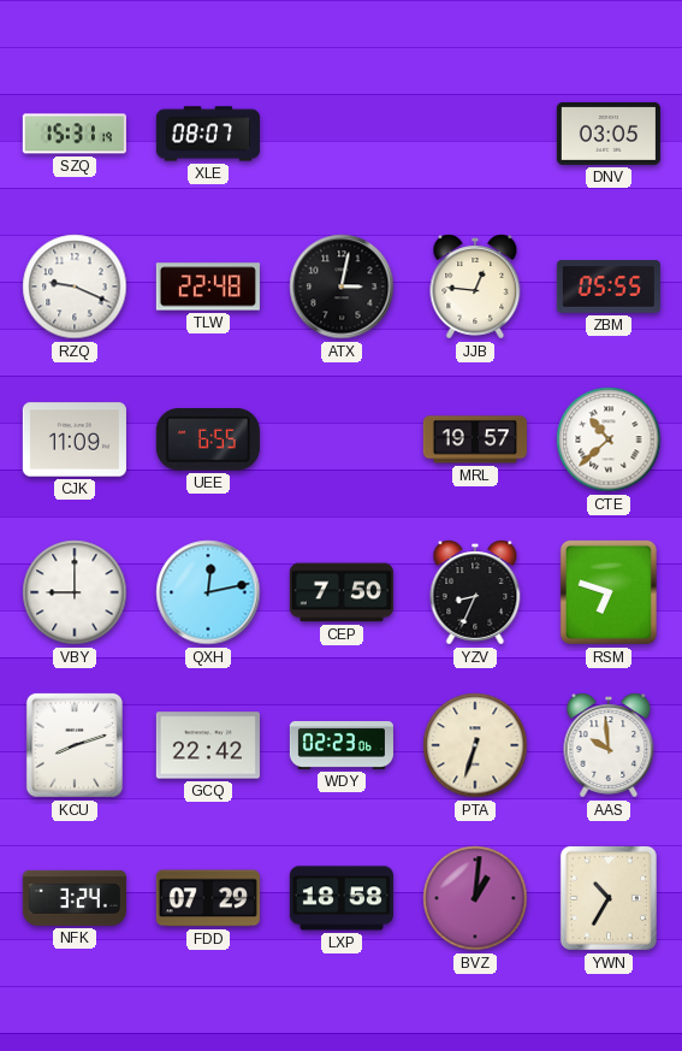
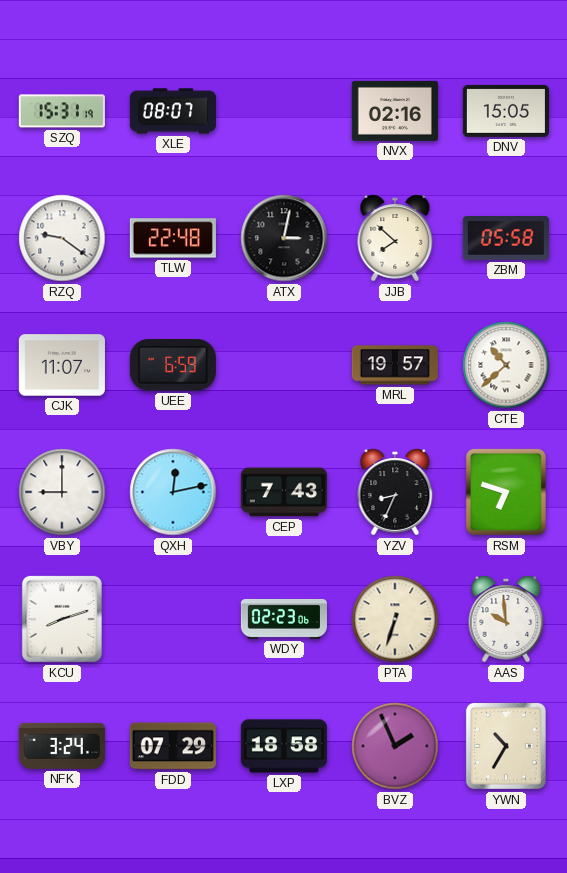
NVX: none -> 02:16 (395, 111)
DNV: 03:05 -> 15:05 (506, 111)
RZQ: 9:19 -> 9:21 (62, 238)
JJB: 12:46 -> 7:52 (395, 238)
ZBM: 05:55 -> 05:58 (506, 239)
CJK: 11:09 -> 11:07 (62, 365)
UEE: 6:55 -> 6:59 (173, 366)
CEP: 7:50 -> 7:43 (284, 492)
GCQ: 22:42 -> none (208, 745)
BVZ: 1:01 -> 1:56 (395, 746)
